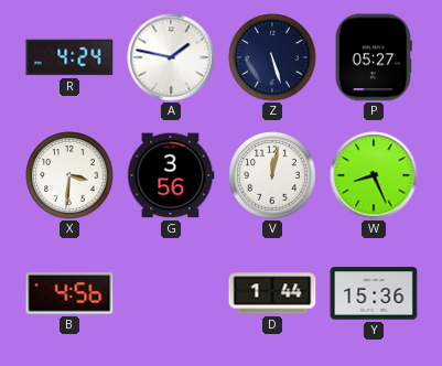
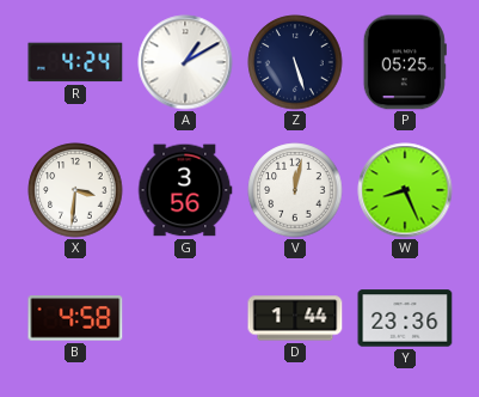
A: 1:47 -> 1:10 (185, 62)
P: 05:27 -> 05:25 (405, 62)
B: 4:56 -> 4:58 (75, 318)
Y: 15:36 -> 23:36 (405, 318)
